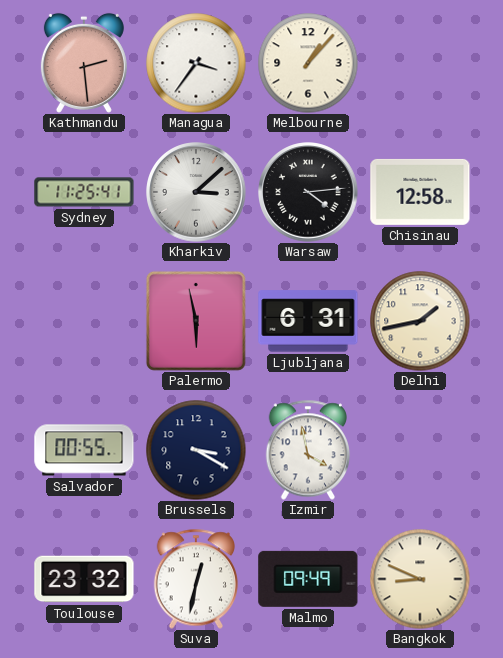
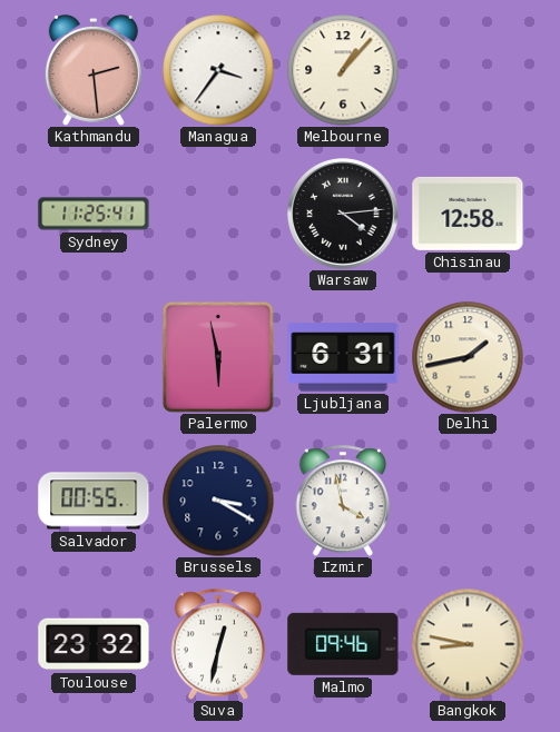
Kharkiv: 3:08 -> none (196, 192)
Malmo: 09:49 -> 09:46 (343, 644)
Bangkok: 8:49 -> 8:47 (468, 644)
